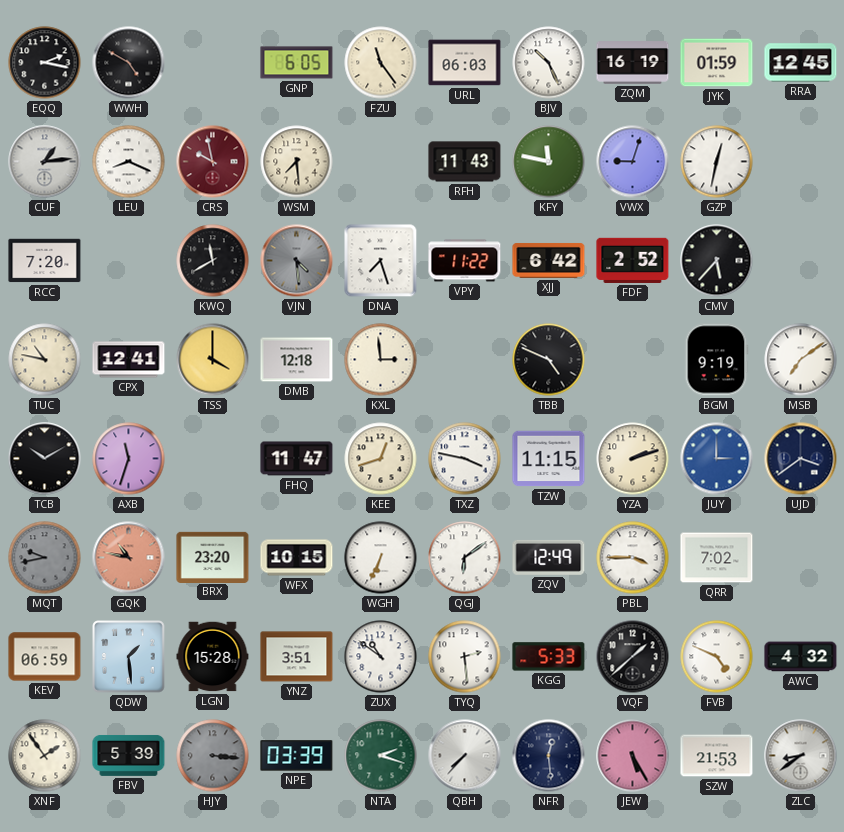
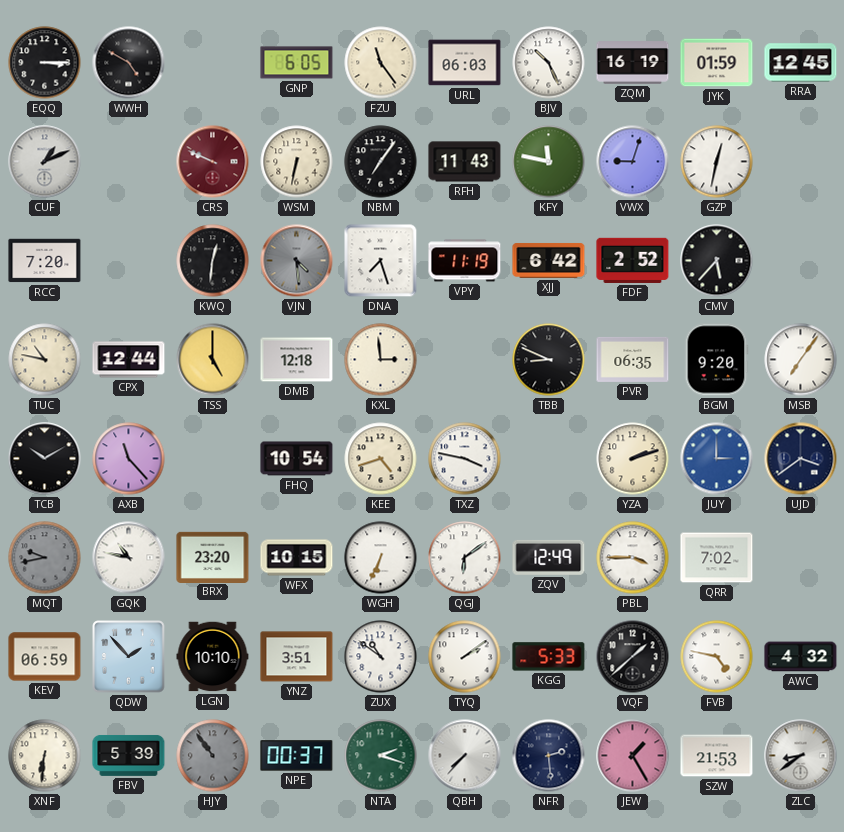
EQQ: 2:17 -> 3:15 (45, 63)
CUF: 1:14 -> 1:11 (45, 162)
LEU: 8:19 -> none (129, 162)
CRS: 9:58 -> 9:49 (213, 162)
WSM: 7:29 -> 6:32 (297, 162)
NBM: none -> 7:06 (381, 162)
KWQ: 11:40 -> 12:31 (213, 261)
VPY: 11:22 -> 11:19 (465, 261)
CPX: 12:41 -> 12:44 (129, 360)
TSS: 4:00 -> 5:00 (213, 360)
TBB: 4:49 -> 8:49 (549, 360)
PVR: none -> 06:35 (633, 359)
BGM: 9:19 -> 9:20 (716, 360)
MSB: 7:09 -> 7:06 (801, 360)
AXB: 11:33 -> 11:23 (129, 459)
FHQ: 11:47 -> 10:54 (297, 459)
KEE: 12:42 -> 4:42 (381, 459)
TZW: 11:15 -> none (549, 459)
GQK dial: salmon -> white (129, 558)
QDW: 1:29 -> 1:53 (129, 657)
LGN: 15:28 -> 10:10 (213, 657)
TYQ: 2:29 -> 2:09 (465, 657)
FVB: 4:49 -> 4:47 (717, 657)
XNF: 1:54 -> 6:31 (45, 756)
HJY: 3:16 -> 10:54 (213, 756)
NPE: 03:39 -> 00:37 (297, 756)
NFR: 12:29 -> 2:29 (549, 756)
JEW: 5:25 -> 1:25 (633, 756)
